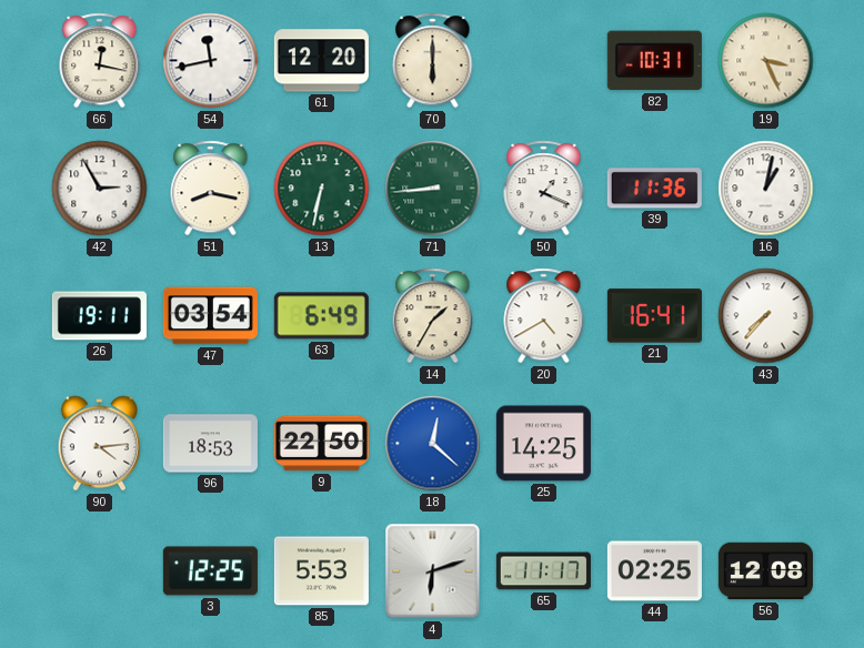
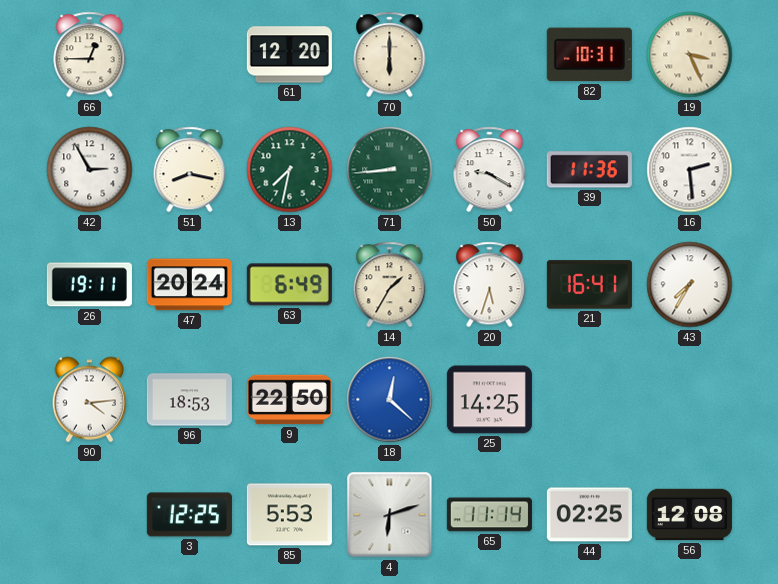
66: 12:17 -> 12:45 (90, 55)
54: 11:43 -> none (211, 61)
13: 6:32 -> 7:32 (290, 170)
50: 1:19 -> 9:20 (490, 170)
16: 1:02 -> 2:29 (690, 170)
47: 03:54 -> 20:24 (189, 285)
20: 4:40 -> 5:33 (490, 285)
43: 7:37 -> 7:35 (690, 285)
65: 11:17 -> 11:14 (489, 515)
